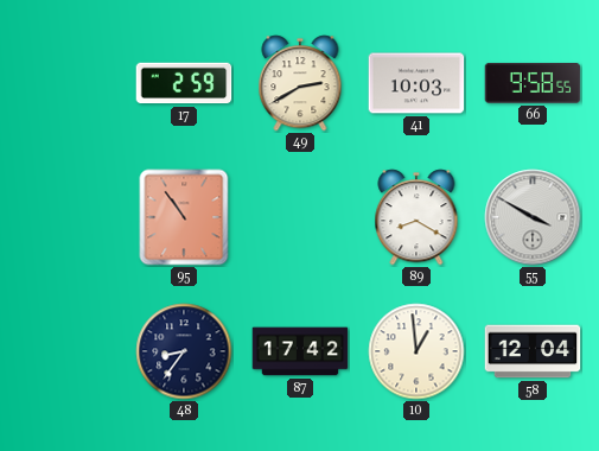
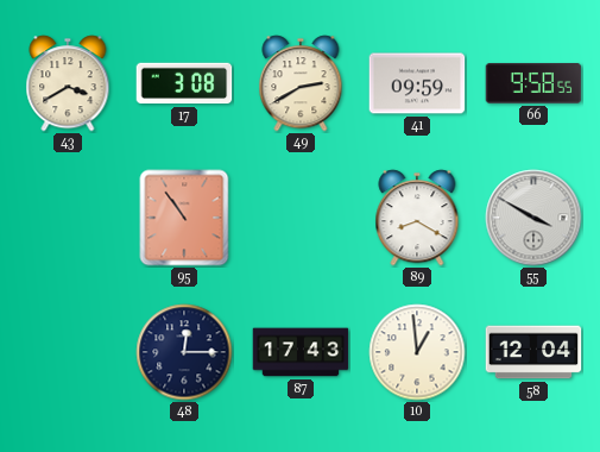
43: none -> 3:40 (68, 83)
17: 2:59 -> 3:08 (184, 83)
41: 10:03 -> 09:59 (417, 83)
48: 8:36 -> 12:15 (184, 352)
87: 17:42 -> 17:43 (301, 352)
